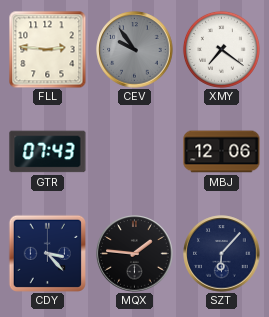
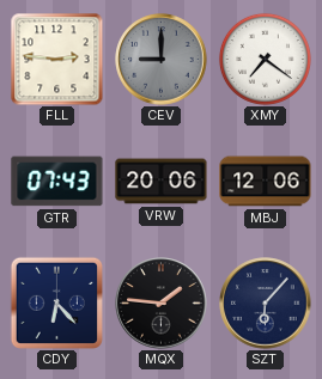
CEV: 9:54 -> 9:00 (162, 60)
VRW: none -> 20:06 (162, 182)
CDY: 3:23 -> 6:23 (56, 302)
